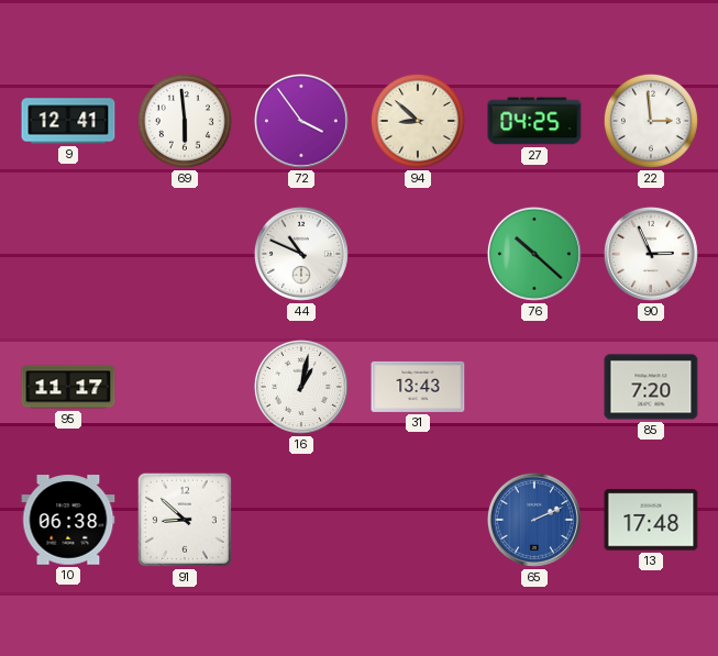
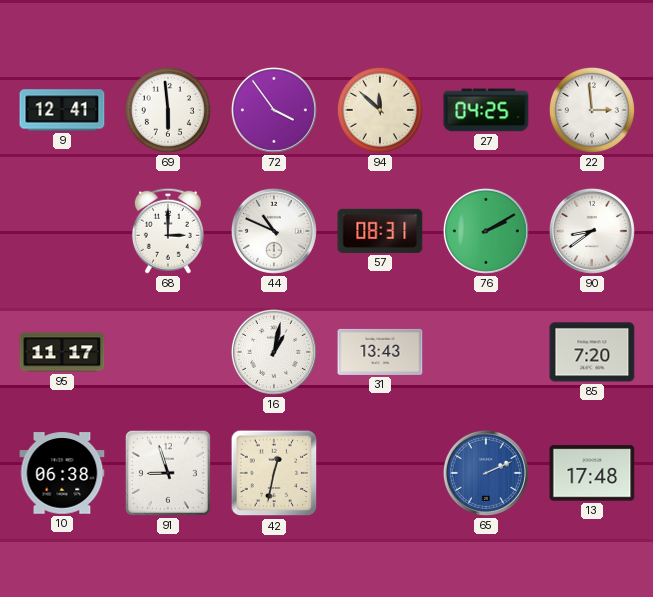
94: 8:52 -> 11:52 (380, 110)
68: none -> 3:00 (168, 231)
57: none -> 08:31 (380, 231)
76: 10:22 -> 2:10 (486, 231)
90: 2:56 -> 8:39 (592, 231)
91: 8:52 -> 8:57 (168, 473)
42: none -> 12:32 (274, 473)
